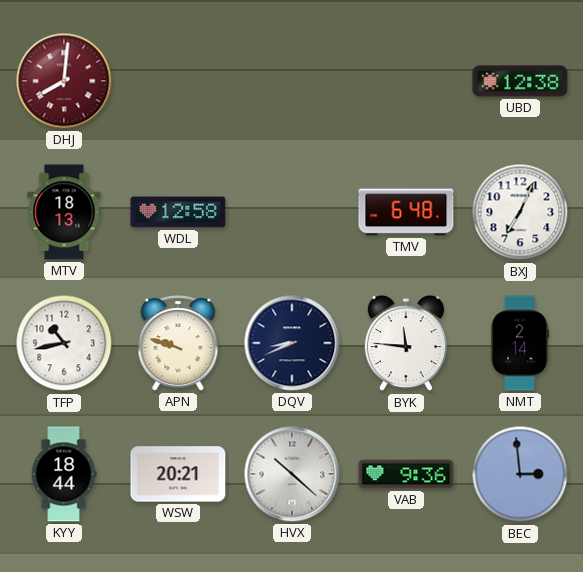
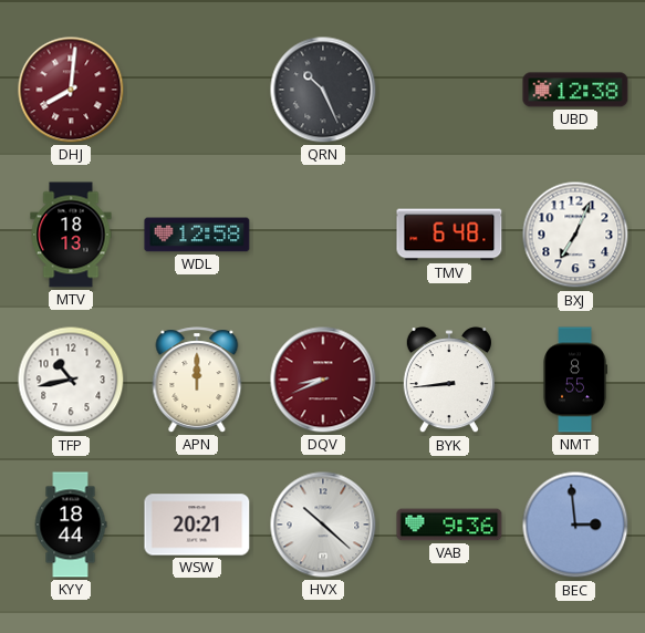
QRN: none -> 10:26 (323, 90)
APN: 9:48 -> 12:00 (197, 380)
DQV dial: navy -> burgundy (323, 380)
BYK: 11:46 -> 8:44 (449, 381)
NMT: 2:14 -> 8:55 (575, 380)
